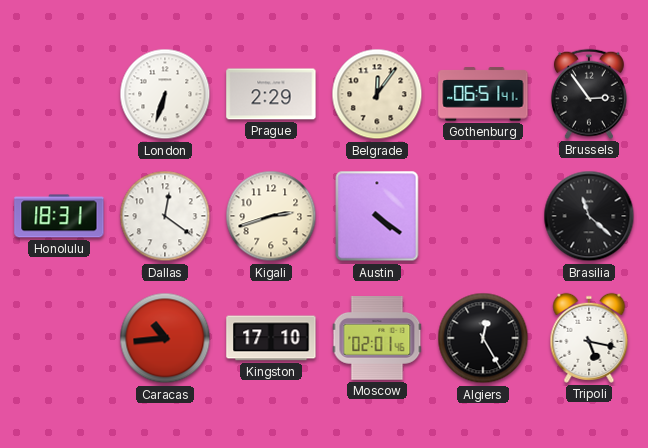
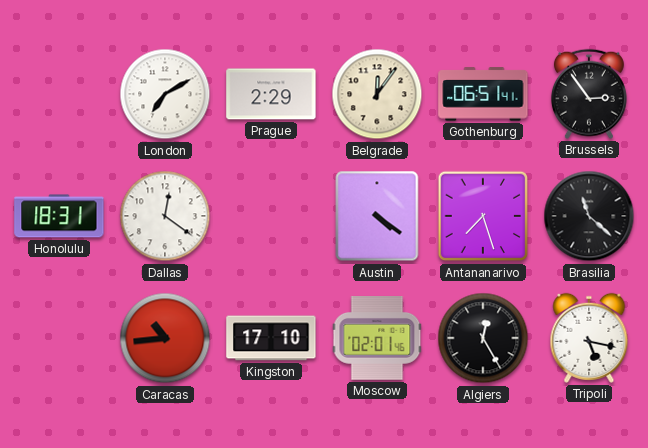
London: 6:33 -> 7:10 (165, 94)
Kigali: 2:42 -> none (271, 216)
Antananarivo: none -> 7:27 (483, 216)
